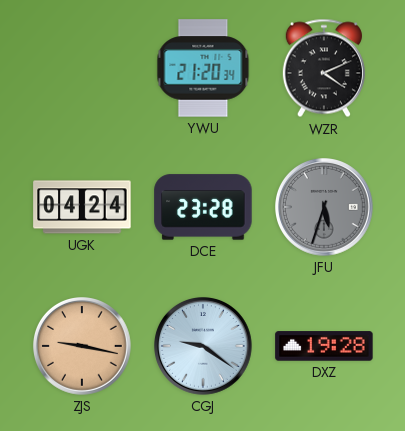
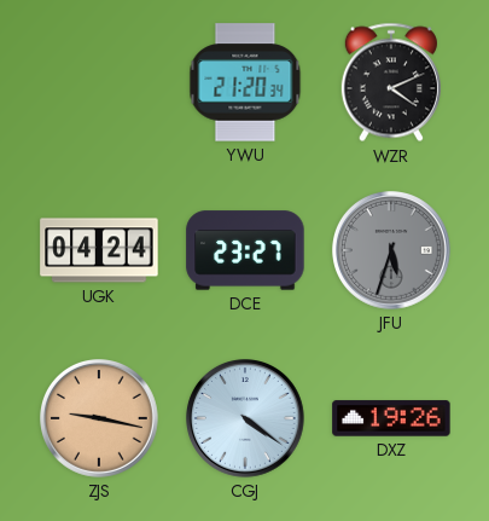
DCE: 23:28 -> 23:27 (245, 250)
CGJ: 9:21 -> 4:21 (246, 419)
DXZ: 19:28 -> 19:26 (391, 418)
